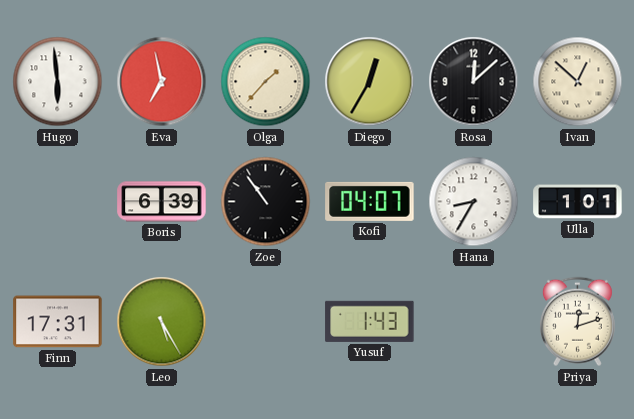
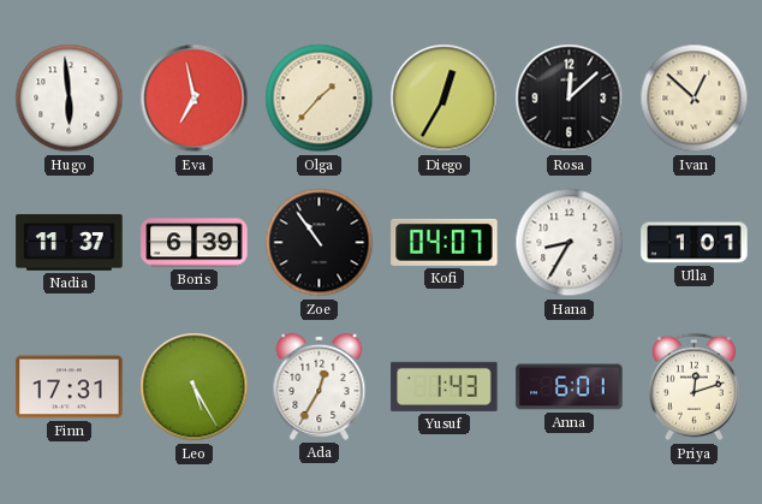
Nadia: none -> 11:37 (70, 243)
Ada: none -> 12:35 (320, 386)
Anna: none -> 6:01 (570, 387)
